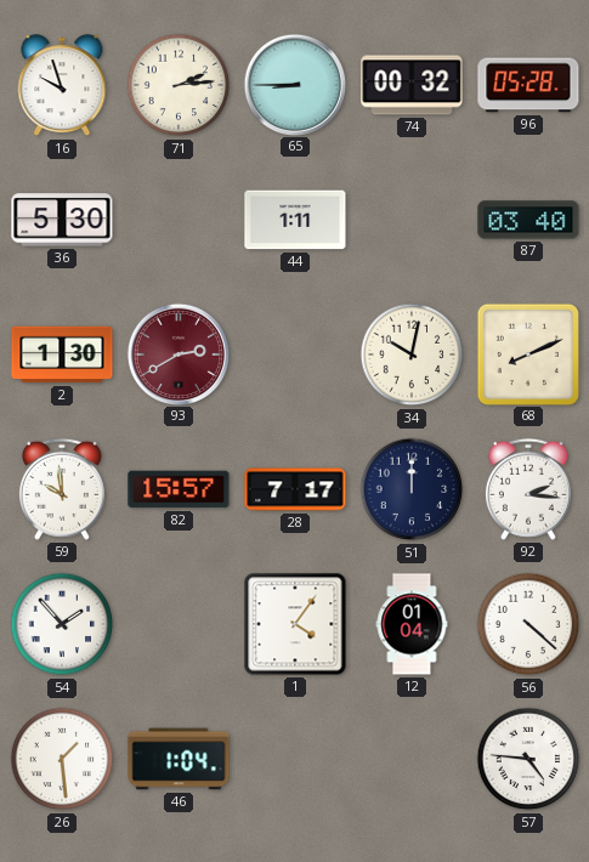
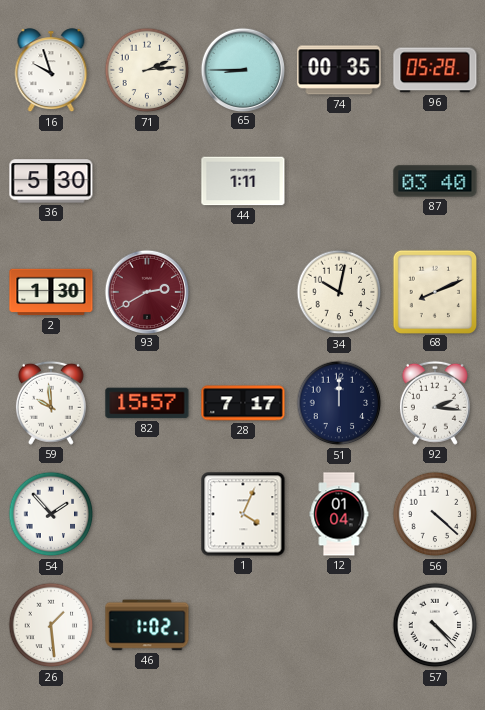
74: 00:32 -> 00:35 (339, 70)
1: 4:06 -> 4:04 (243, 514)
46: 1:04 -> 1:02 (147, 625)
57: 4:46 -> 4:23 (435, 625)
